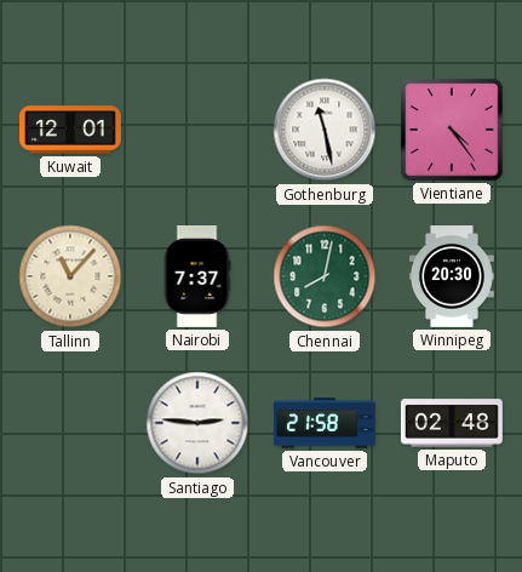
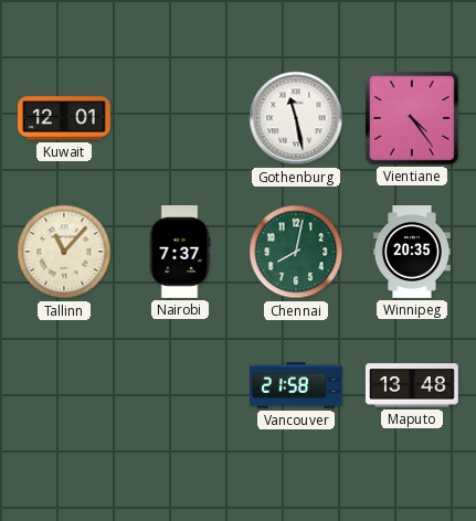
Winnipeg: 20:30 -> 20:35 (412, 253)
Santiago: 2:46 -> none (197, 423)
Maputo: 02:48 -> 13:48 (412, 385)
